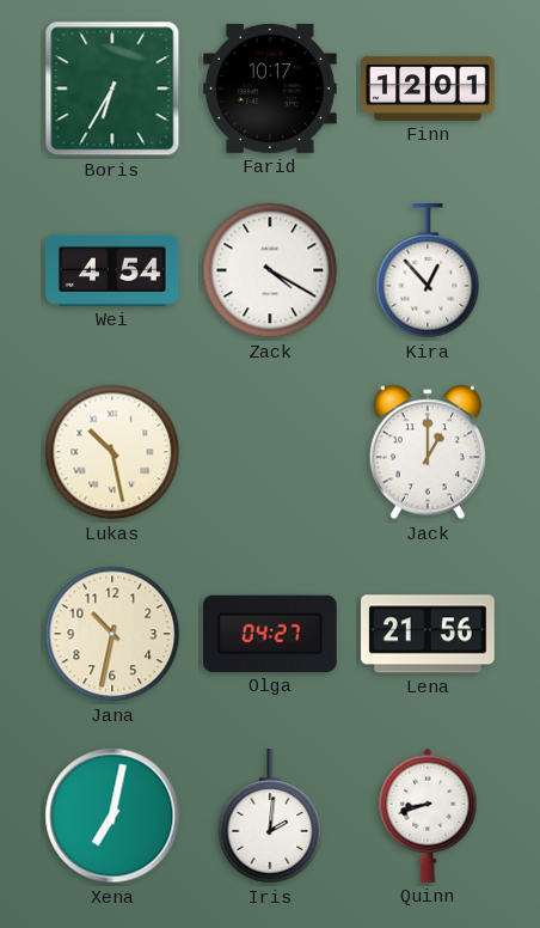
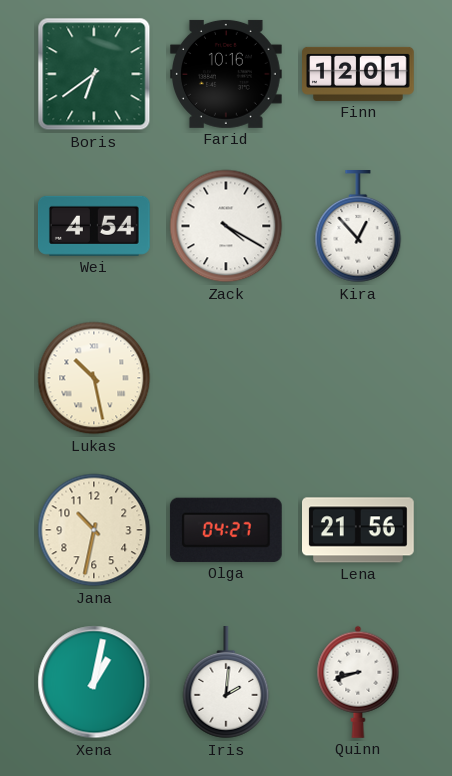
Boris: 6:35 -> 6:39 (94, 74)
Farid: 10:17 -> 10:16 (227, 74)
Jack: 1:00 -> none (428, 452)
Xena: 7:02 -> 1:02 (94, 682)
